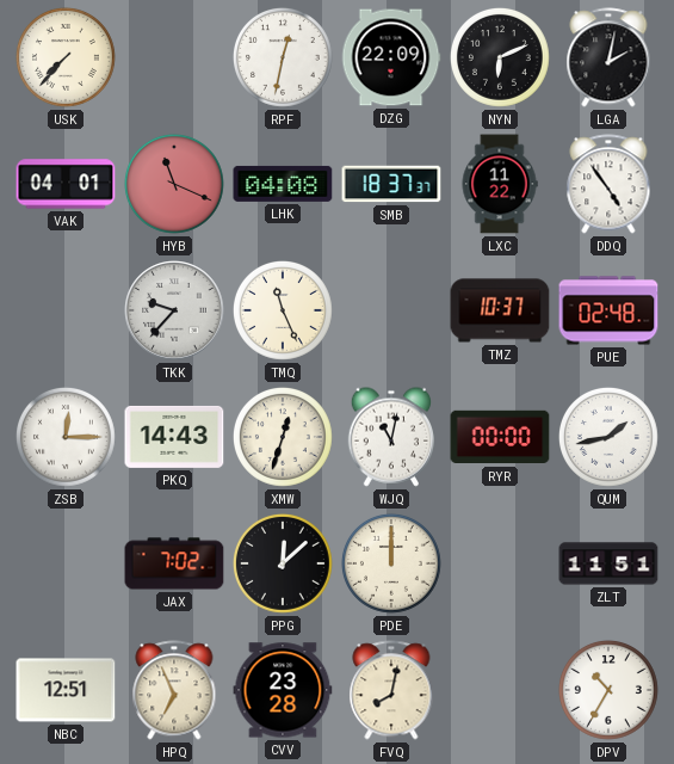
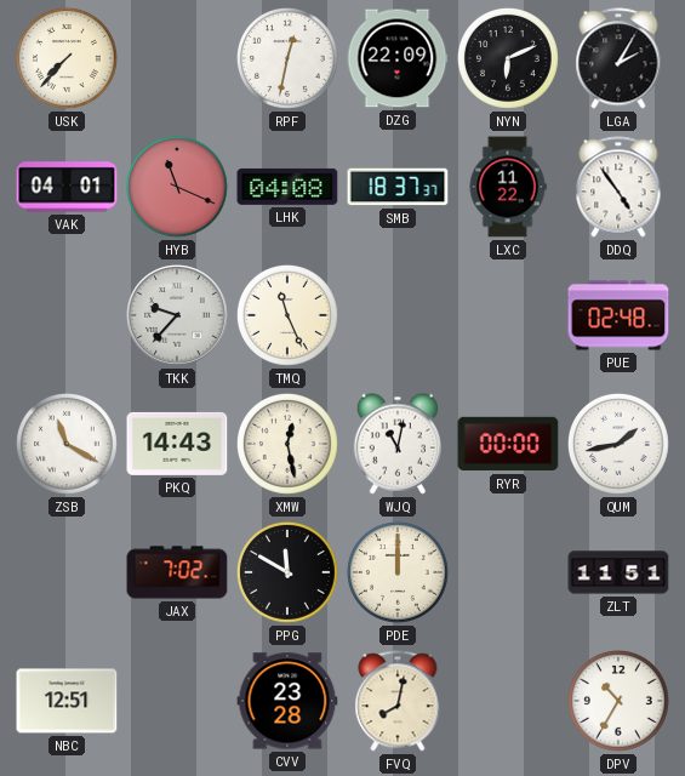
LGA: 2:02 -> 2:05 (618, 58)
TMZ: 10:37 -> none (500, 310)
ZSB: 12:15 -> 11:20 (67, 444)
XMW: 12:33 -> 12:28 (287, 444)
PPG: 12:08 -> 11:50 (287, 572)
HPQ: 6:56 -> none (174, 690)
